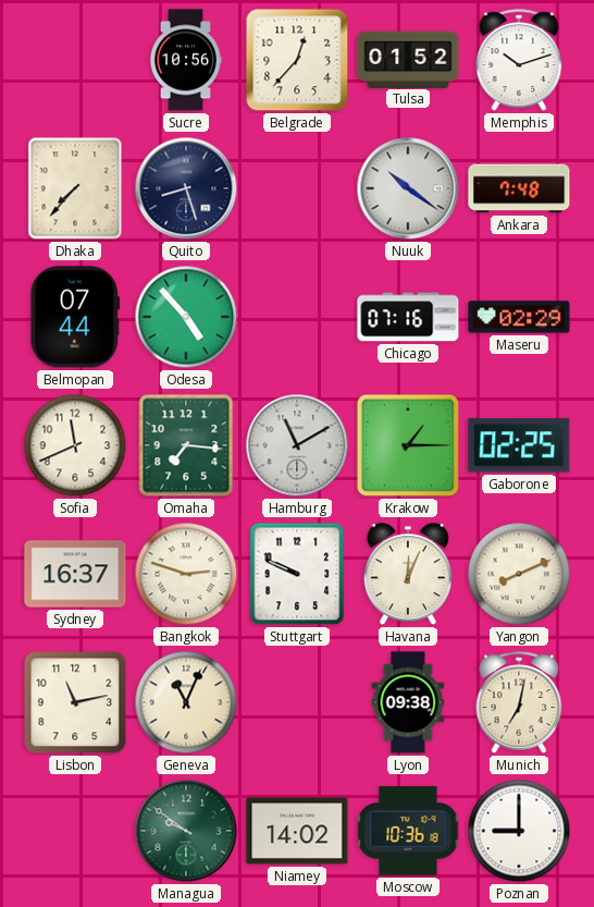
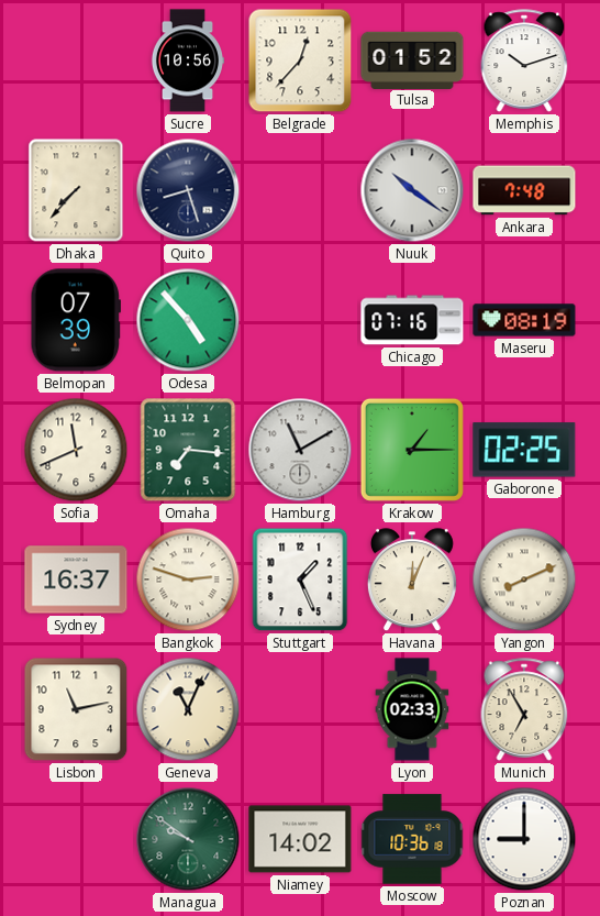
Belmopan: 07:44 -> 07:39 (75, 320)
Maseru: 02:29 -> 08:19 (524, 320)
Stuttgart: 9:49 -> 1:26 (300, 580)
Lyon: 09:38 -> 02:33 (412, 709)
Munich: 7:02 -> 6:55 (524, 709)
